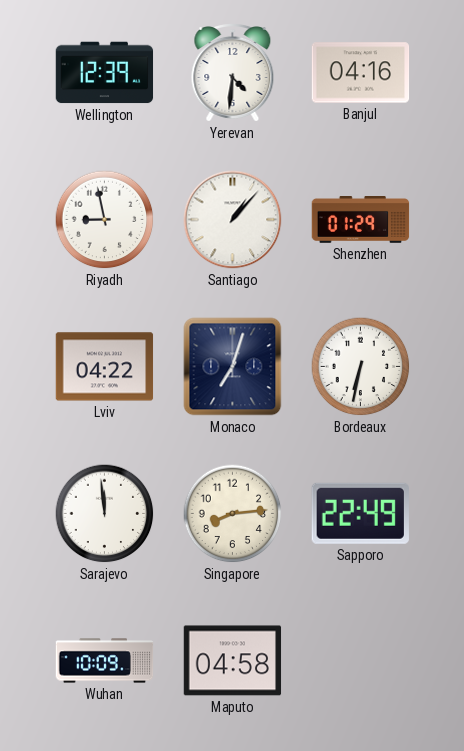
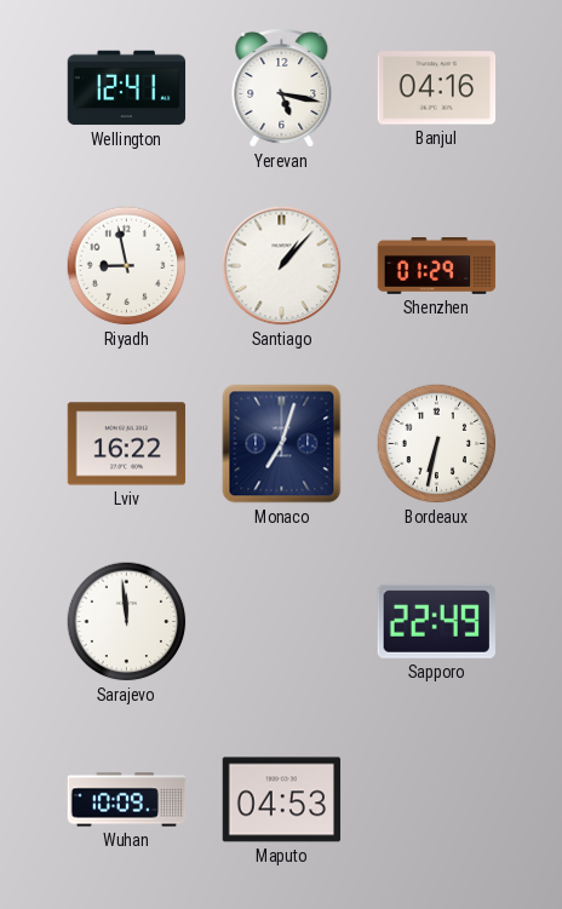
Wellington: 12:39 -> 12:41 (127, 88)
Yerevan: 4:31 -> 5:17 (282, 88)
Lviv: 04:22 -> 16:22 (127, 444)
Singapore: 8:14 -> none (233, 514)
Maputo: 04:58 -> 04:53 (282, 800)
